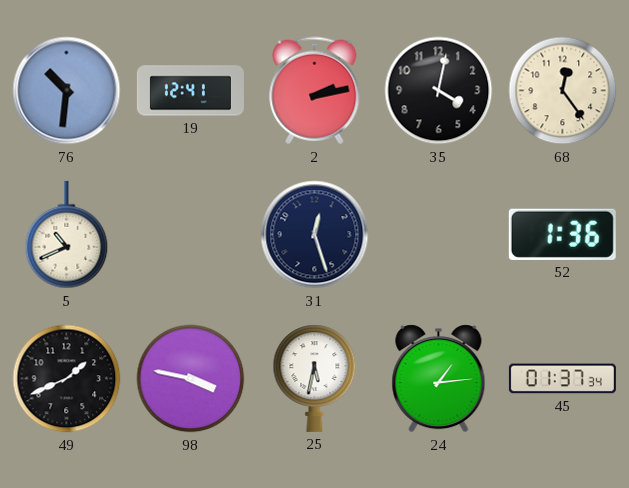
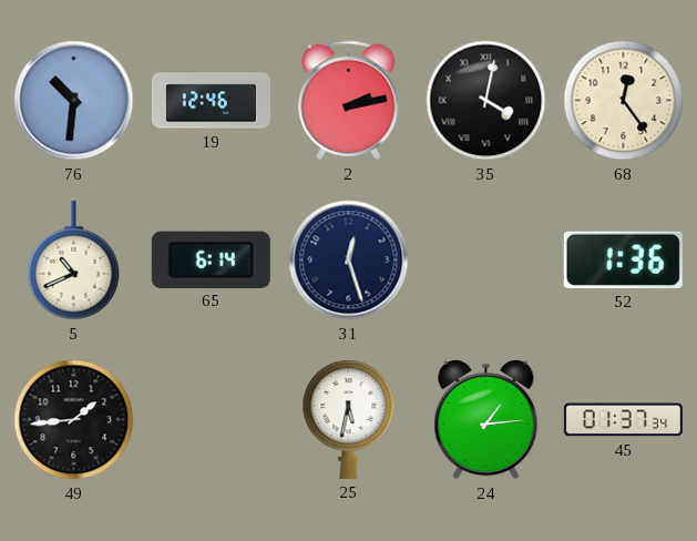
19: 12:41 -> 12:46 (211, 101)
35 numerals: Arabic -> Roman (486, 101)
65: none -> 6:14 (211, 259)
49: 1:41 -> 1:44 (74, 420)
98: 3:47 -> none (191, 379)
